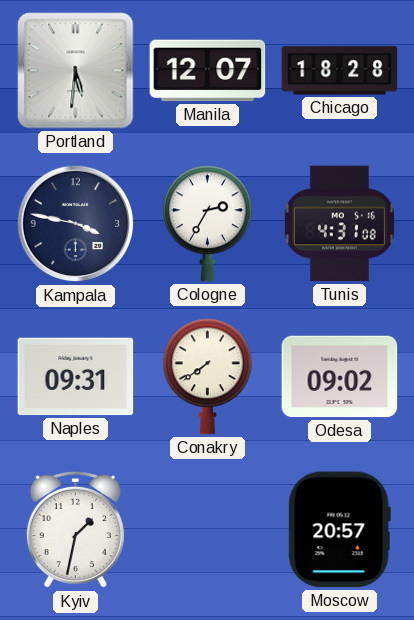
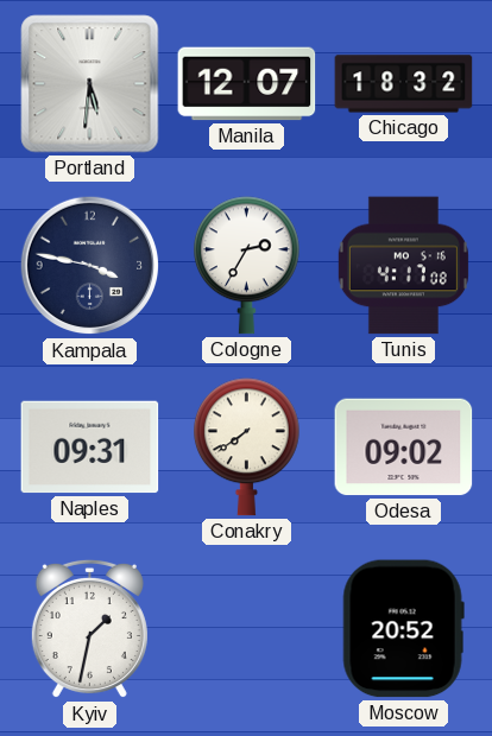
Chicago: 18:28 -> 18:32 (404, 84)
Tunis: 4:31 -> 4:17 (403, 266)
Moscow: 20:57 -> 20:52 (403, 629)
